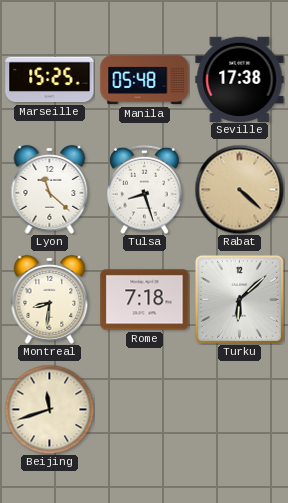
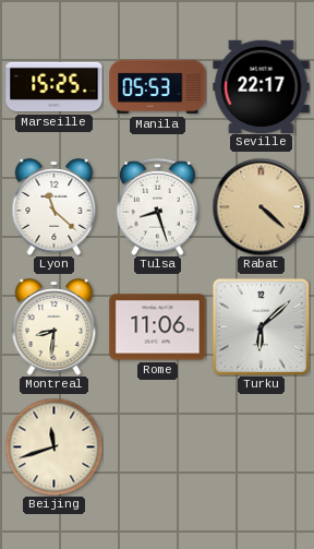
Manila: 05:48 -> 05:53 (158, 87)
Seville: 17:38 -> 22:17 (262, 86)
Rome: 7:18 -> 11:06 (158, 327)
